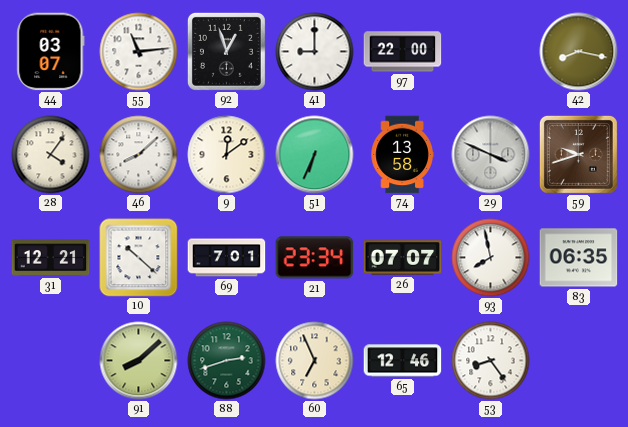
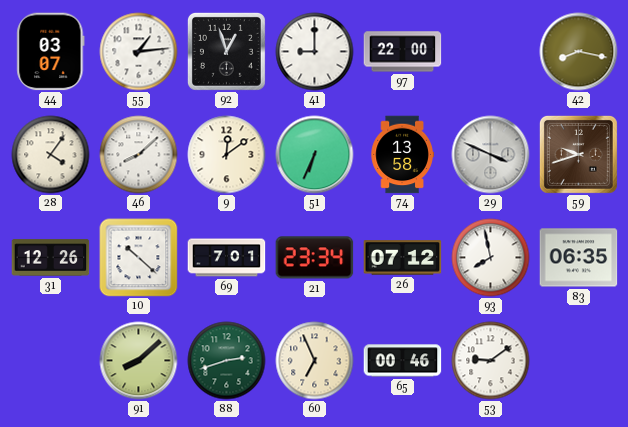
55: 11:14 -> 1:14 (139, 52)
31: 12:21 -> 12:26 (51, 258)
26: 07:07 -> 07:12 (403, 258)
65: 12:46 -> 00:46 (403, 361)
53: 8:24 -> 9:09 (491, 361)
